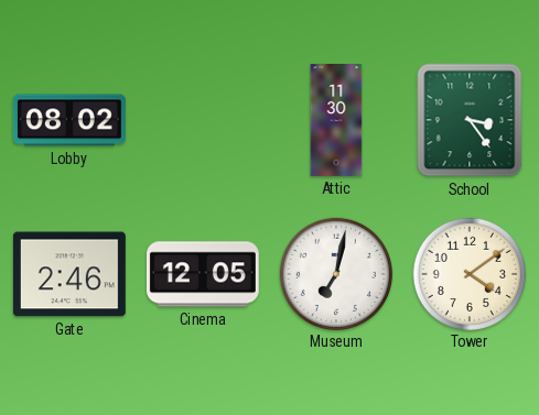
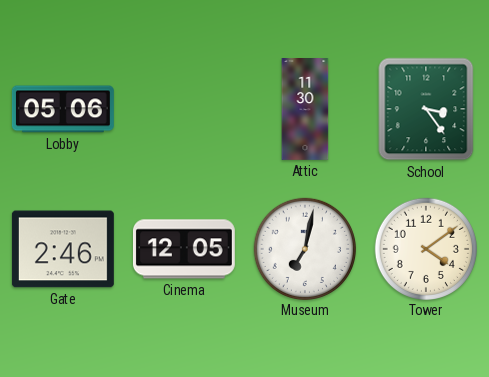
Lobby: 08:02 -> 05:06 (63, 109)
